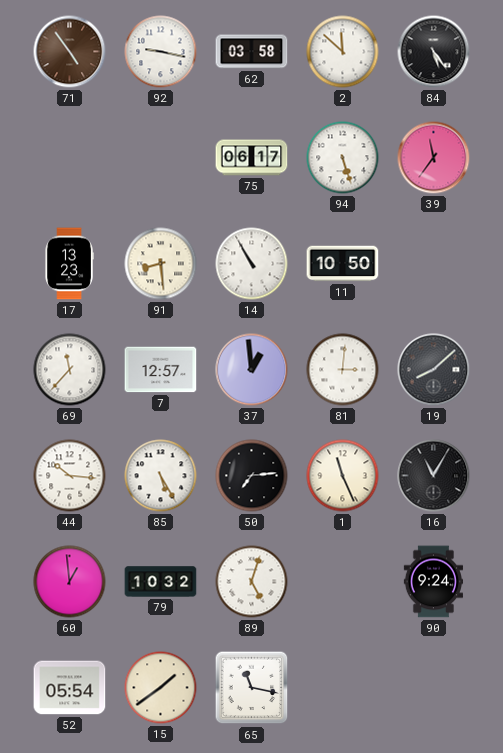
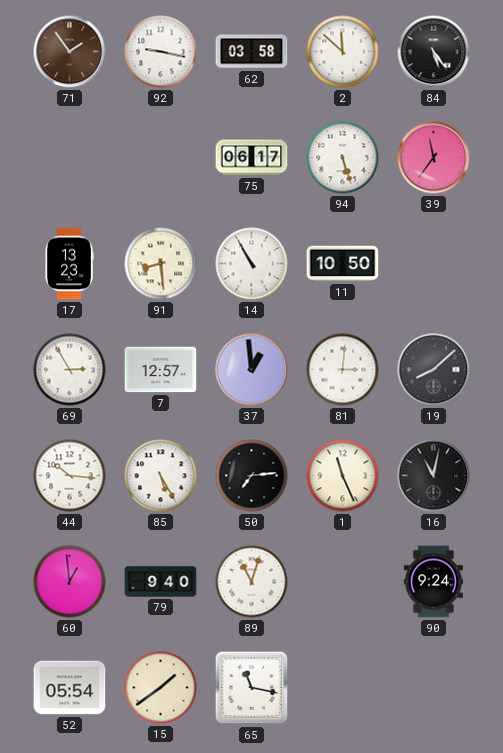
71: 4:54 -> 1:54 (70, 52)
69: 11:37 -> 2:55 (70, 370)
16: 11:05 -> 11:02 (434, 476)
79: 10:32 -> 9:40 (161, 582)
89: 5:03 -> 11:03 (252, 582)
